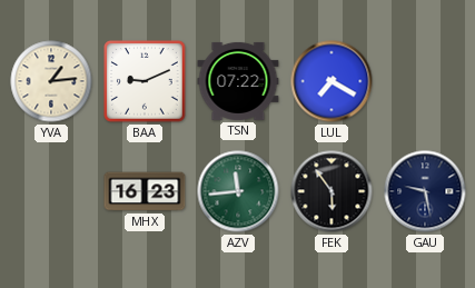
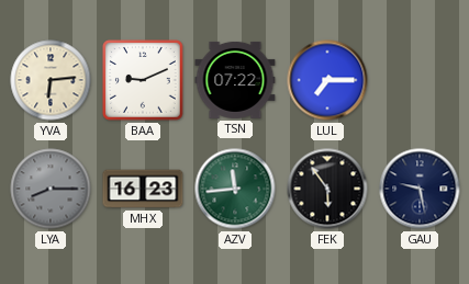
YVA: 1:14 -> 6:14 (51, 80)
LUL: 7:20 -> 7:15 (327, 80)
LYA: none -> 8:15 (51, 189)
